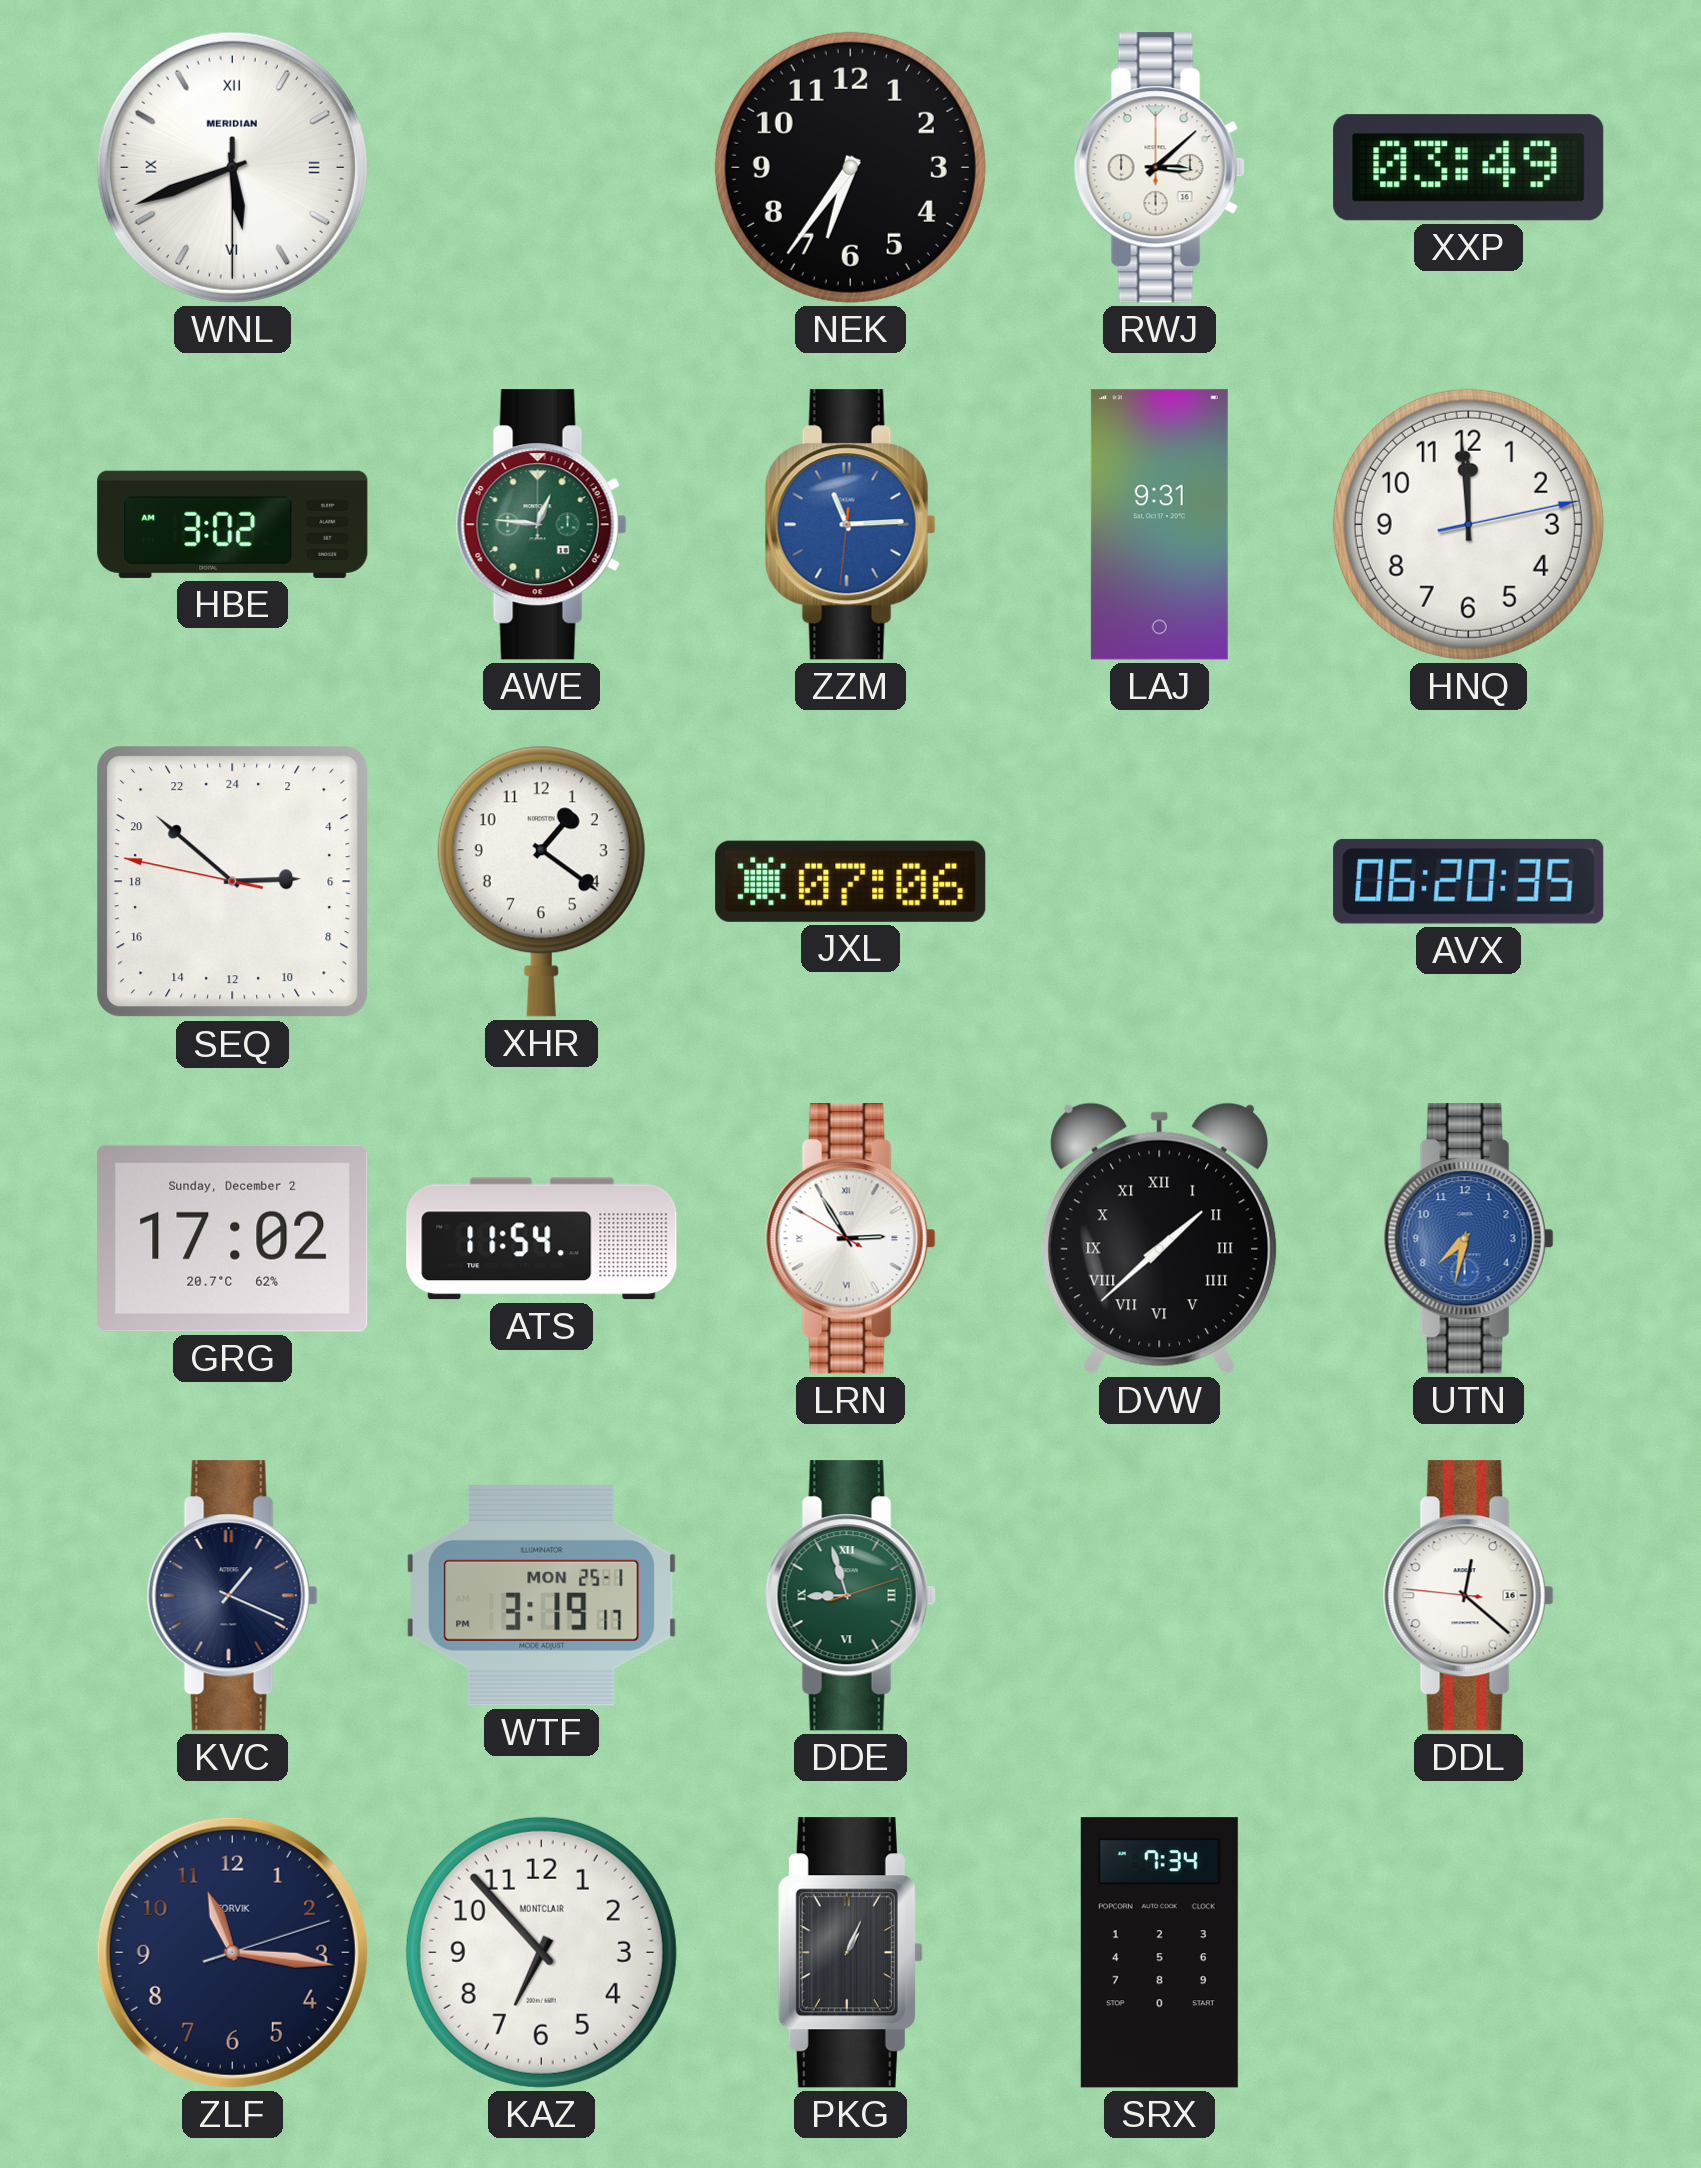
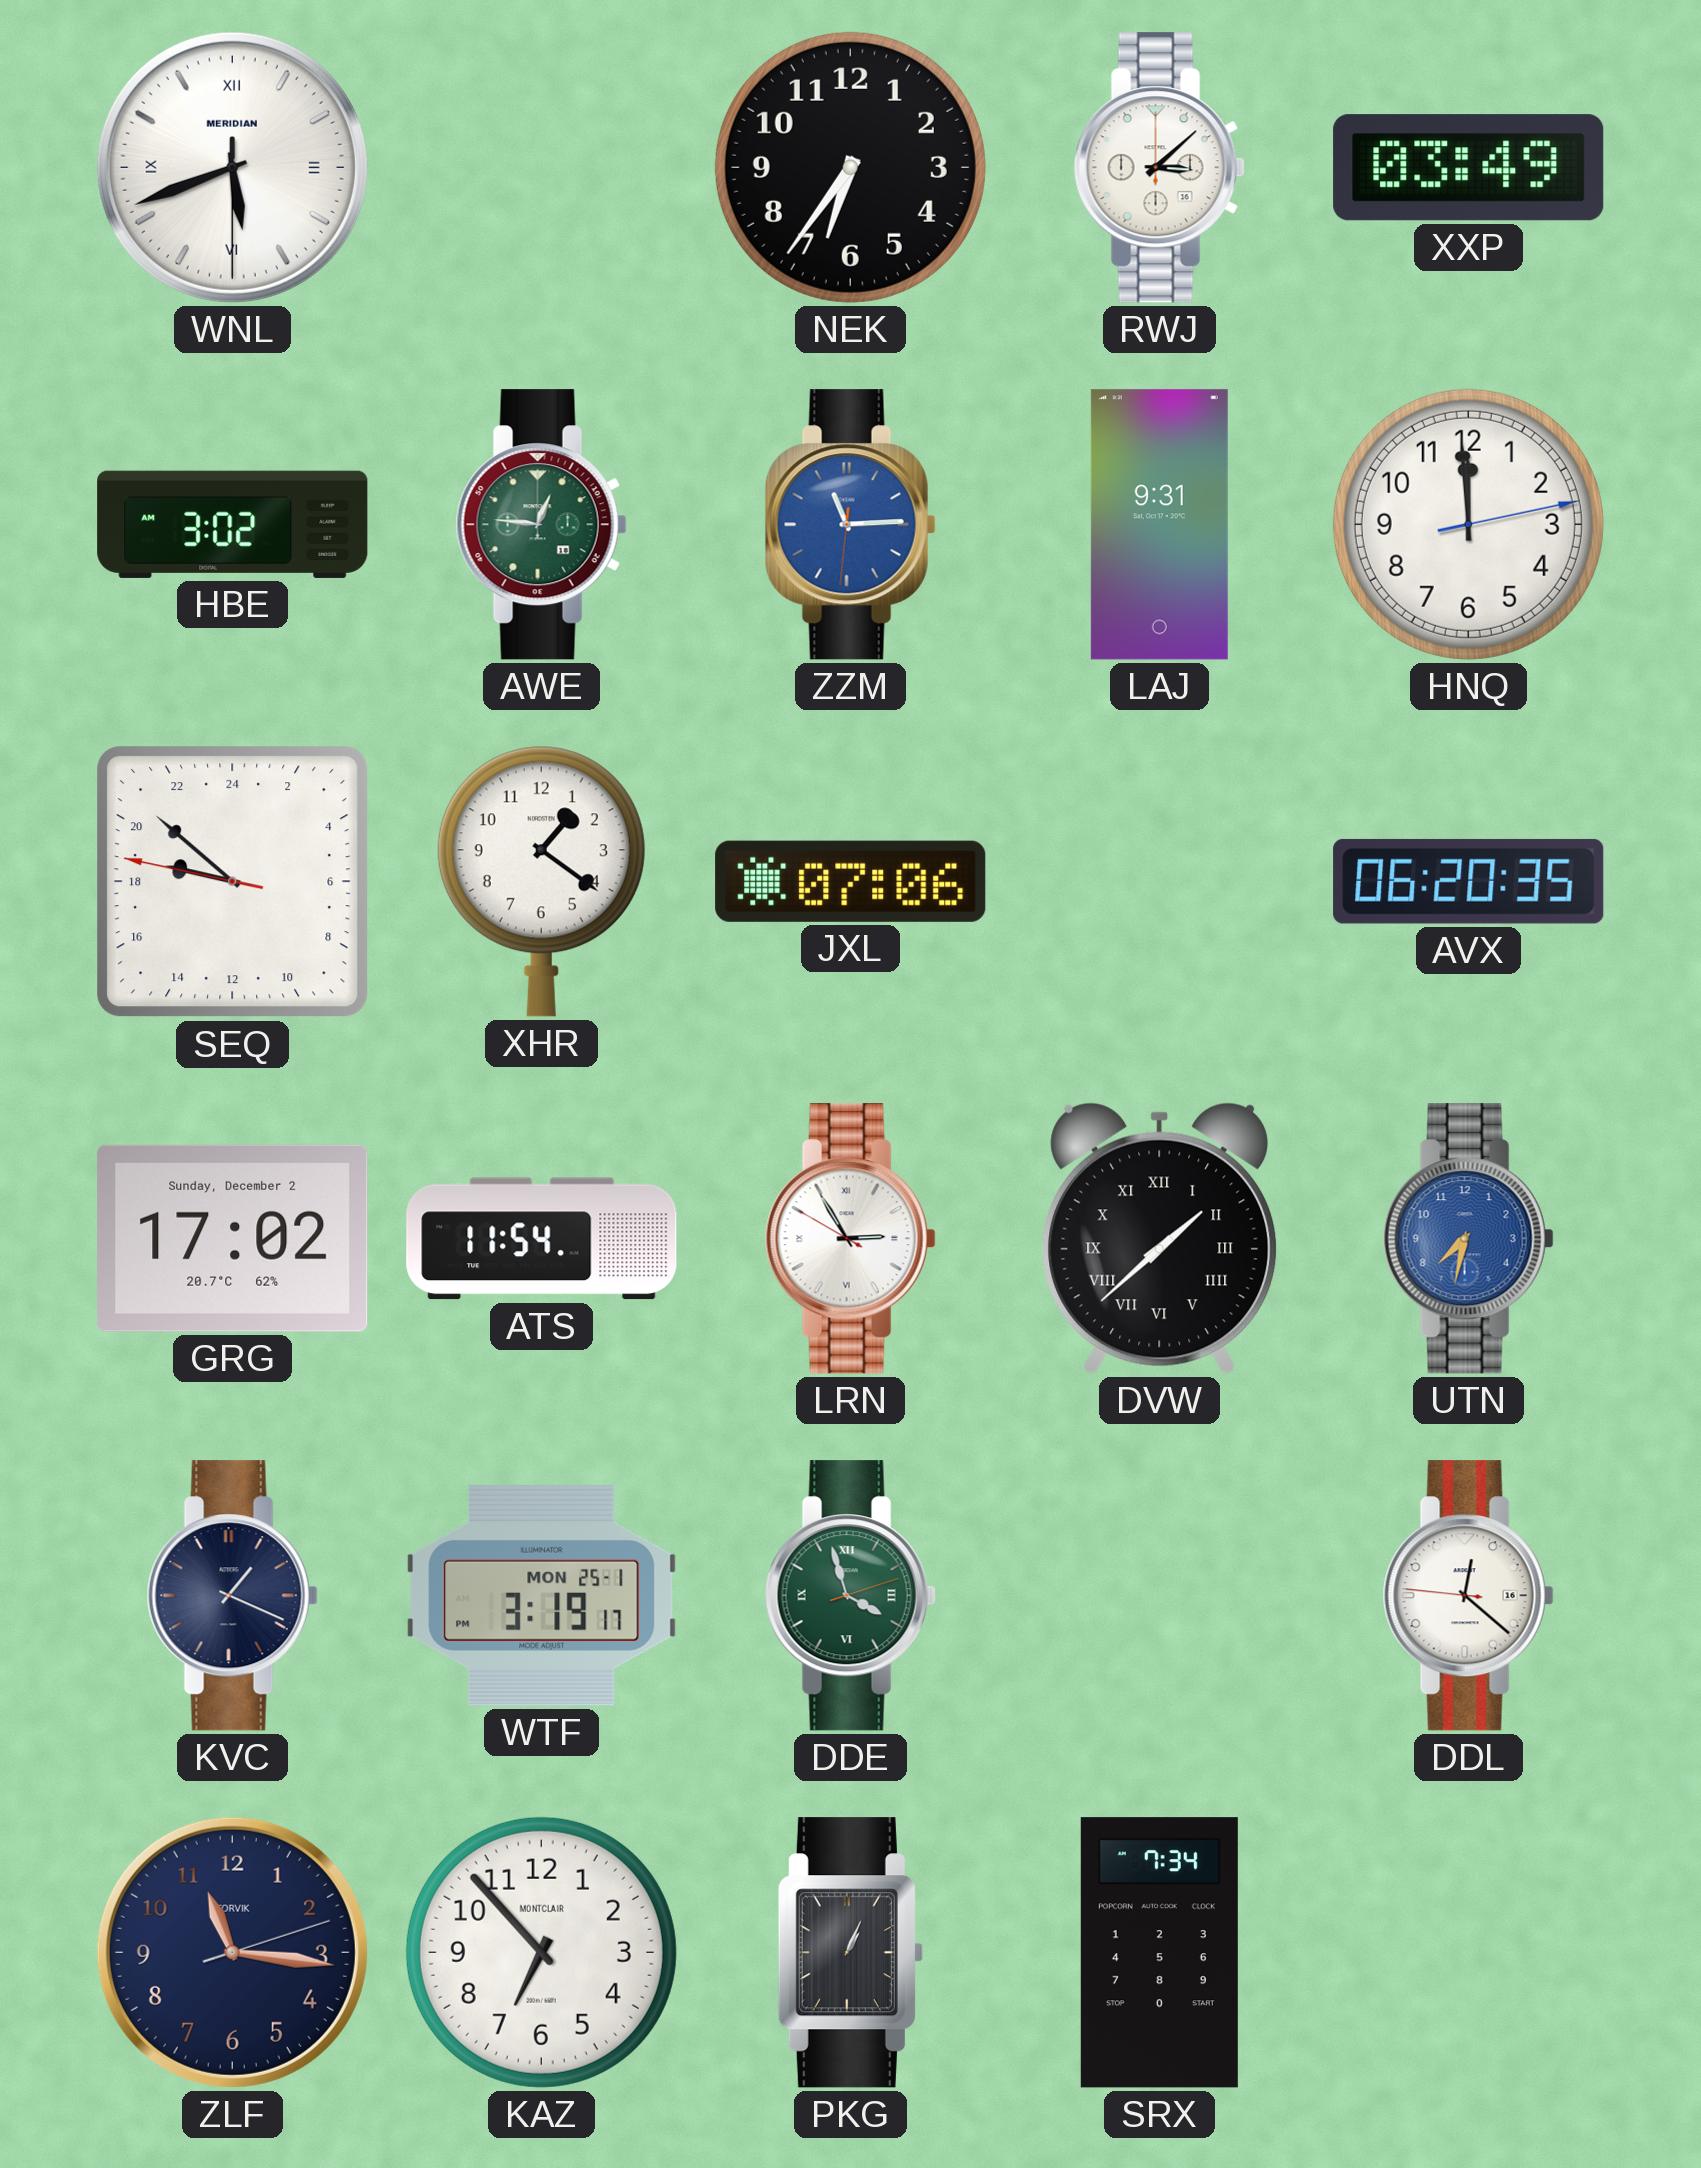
SEQ: 5:51 -> 18:51 (233, 882)
DDE: 8:57 -> 3:57 (850, 1596)
